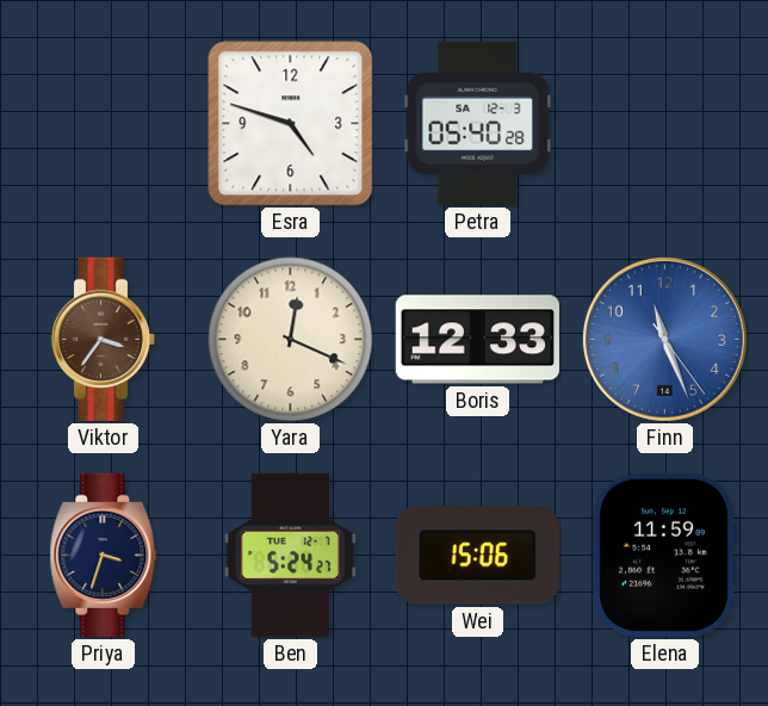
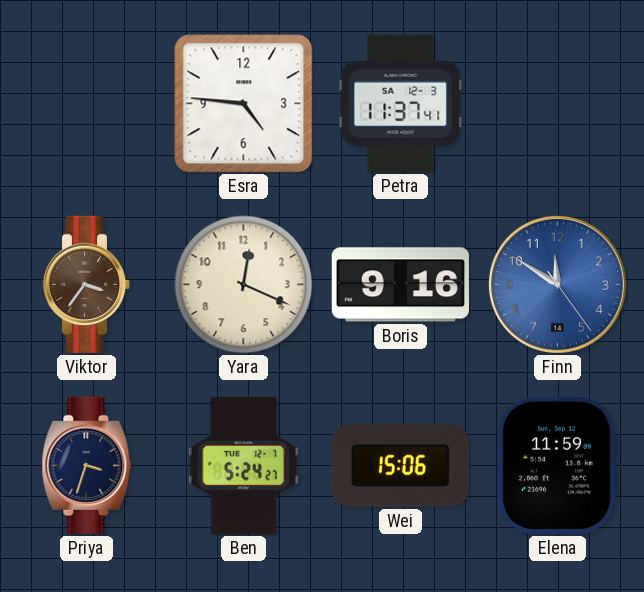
Esra: 4:48 -> 4:46 (244, 104)
Petra: 05:40 -> 11:37 (401, 103)
Boris: 12:33 -> 9:16 (400, 285)
Finn: 11:26 -> 11:50 (557, 284)
